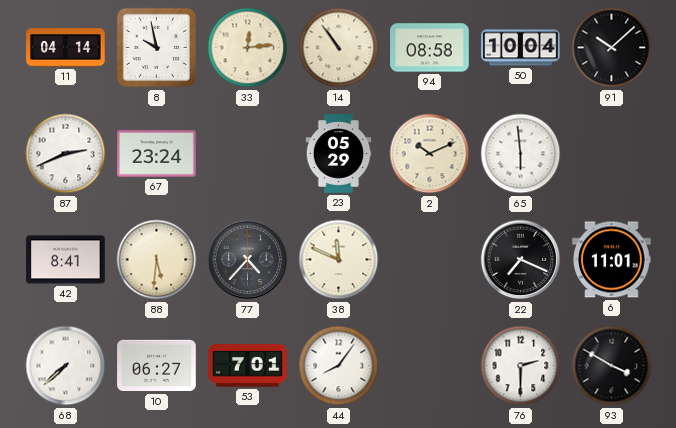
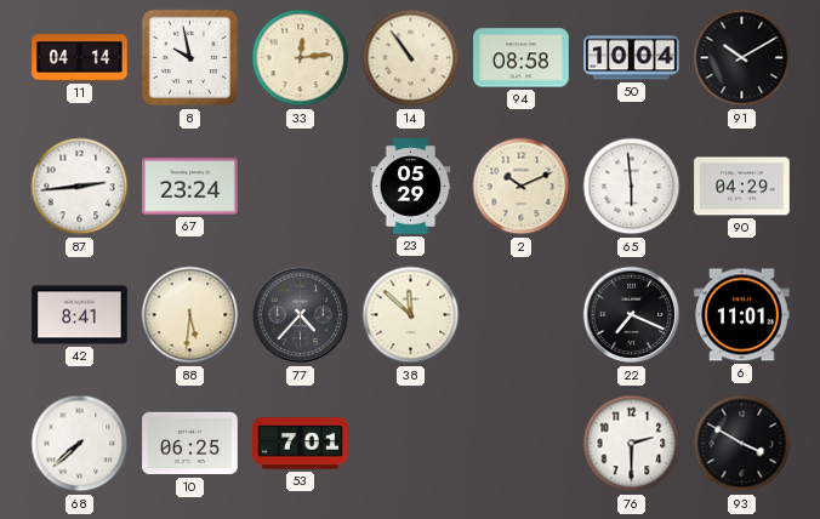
91: 10:08 -> 10:10 (742, 58)
87: 2:41 -> 2:44 (80, 187)
90: none -> 04:29 (742, 187)
38: 11:49 -> 11:52 (411, 315)
10: 06:27 -> 06:25 (190, 444)
44: 8:06 -> none (339, 366)
